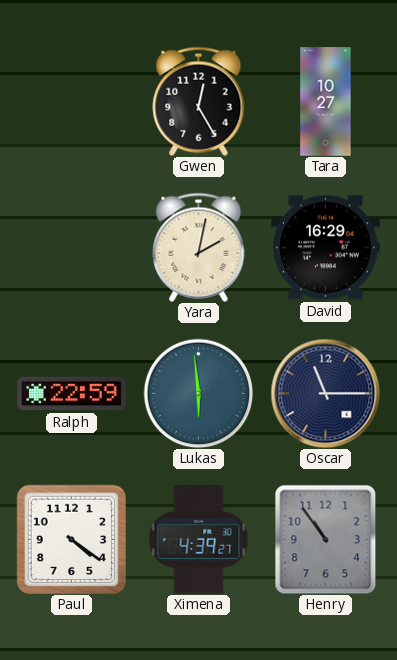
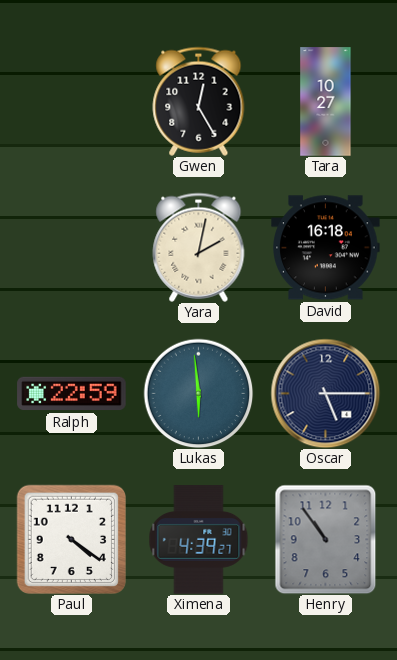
David: 16:29 -> 16:18 (326, 248)
Oscar: 11:15 -> 5:15 (325, 393)
